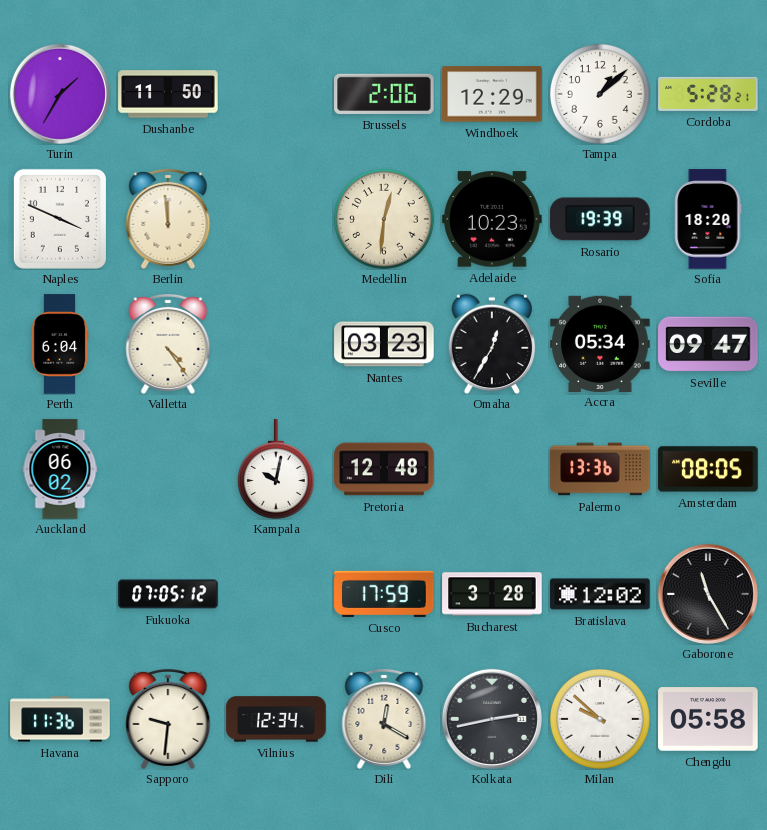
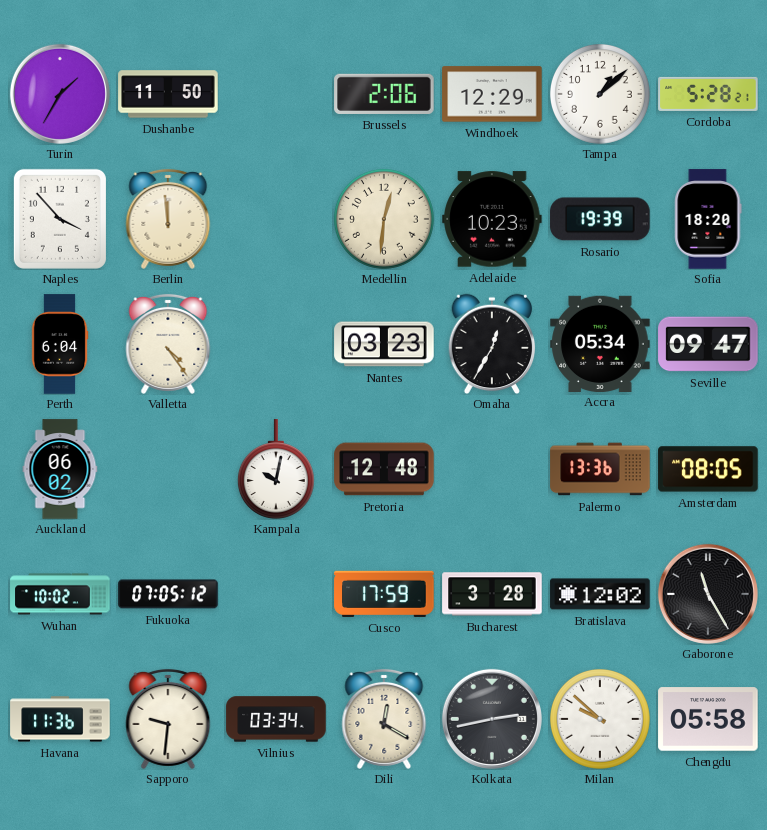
Naples: 3:49 -> 3:53 (60, 219)
Wuhan: none -> 10:02 (60, 594)
Vilnius: 12:34 -> 03:34 (276, 719)
